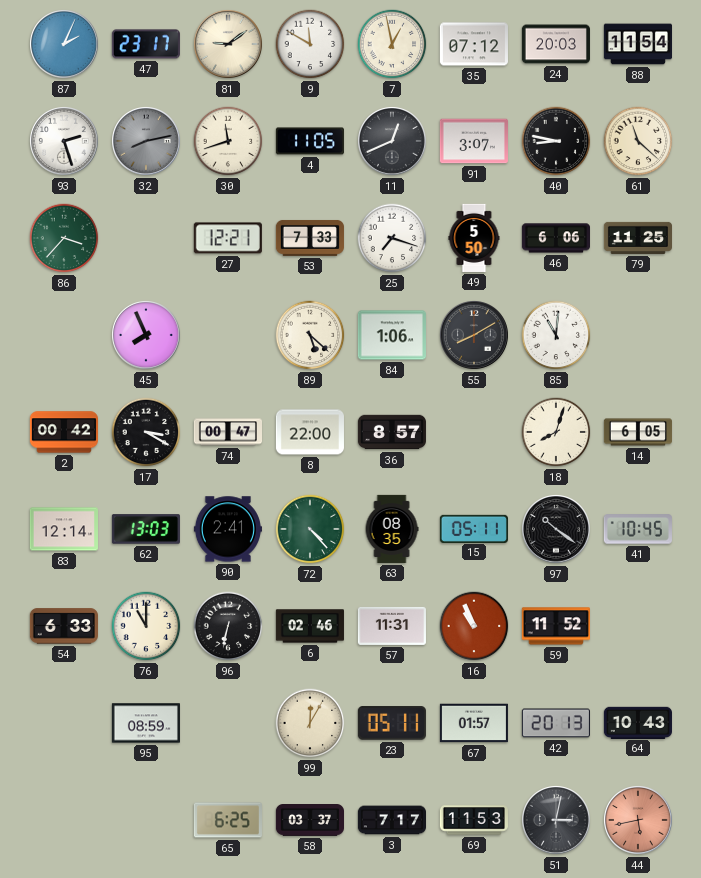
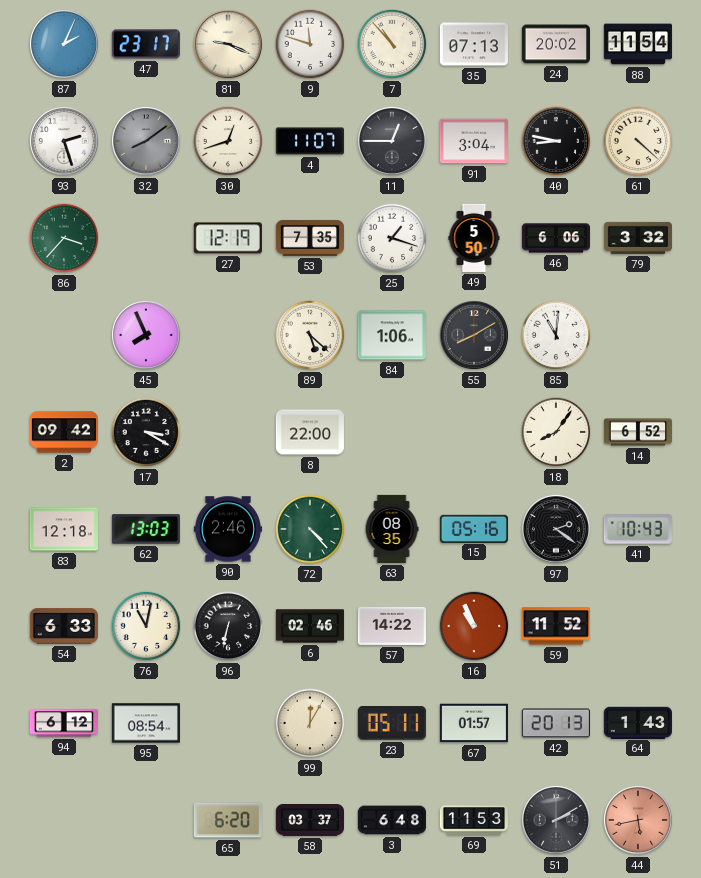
81: 9:09 -> 9:19 (229, 45)
9: 11:50 -> 11:48 (310, 44)
7: 12:58 -> 10:53 (392, 44)
35: 07:12 -> 07:13 (474, 44)
24: 20:03 -> 20:02 (556, 44)
32: 8:13 -> 8:09 (147, 142)
30: 11:42 -> 12:42 (228, 141)
4: 11:05 -> 11:07 (310, 141)
11: 12:41 -> 12:45 (393, 142)
91: 3:07 -> 3:04 (474, 141)
61: 11:22 -> 4:22 (638, 141)
27: 12:21 -> 12:19 (228, 238)
53: 7:33 -> 7:35 (310, 238)
25: 7:18 -> 1:18 (392, 238)
79: 11:25 -> 3:32 (637, 238)
2: 00:42 -> 09:42 (63, 432)
74: 00:47 -> none (227, 432)
36: 8:57 -> none (392, 432)
18: 8:03 -> 8:06 (556, 432)
14: 6:05 -> 6:52 (638, 432)
83: 12:14 -> 12:18 (64, 529)
90: 2:41 -> 2:46 (228, 529)
15: 05:11 -> 05:16 (474, 528)
97: 10:21 -> 2:21 (557, 530)
41: 10:45 -> 10:43 (638, 529)
76: 11:00 -> 11:02 (146, 626)
57: 11:31 -> 14:22 (392, 626)
94: none -> 6:12 (64, 723)
95: 08:59 -> 08:54 (146, 723)
64: 10:43 -> 1:43 (638, 722)
65: 6:25 -> 6:20 (228, 820)
3: 7:17 -> 6:48 (391, 820)
51: 3:02 -> 2:10 (557, 821)
